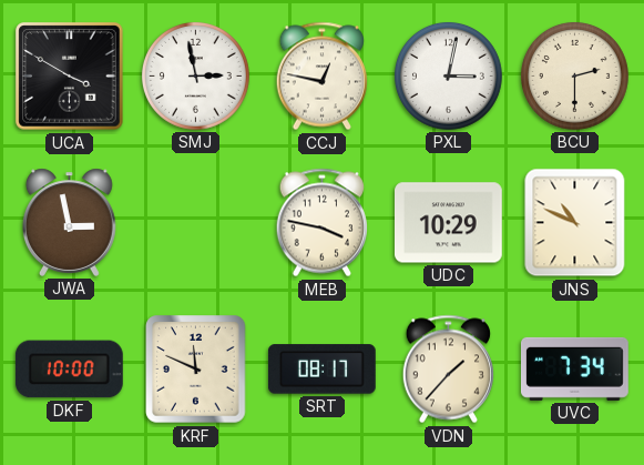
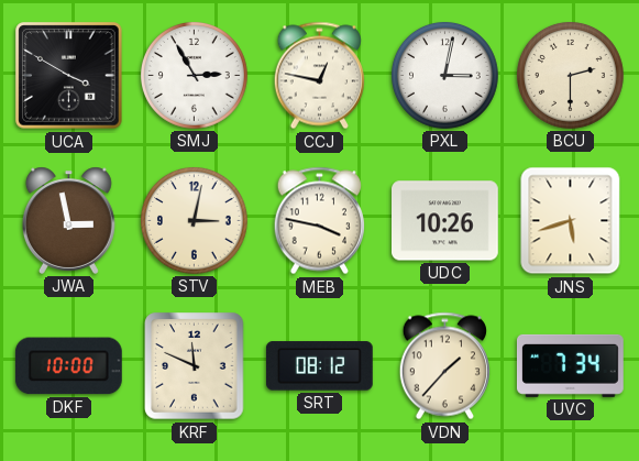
SMJ: 2:58 -> 2:55 (195, 76)
STV: none -> 3:02 (195, 221)
UDC: 10:29 -> 10:26 (445, 221)
JNS: 10:49 -> 5:42 (571, 221)
SRT: 08:17 -> 08:12 (319, 366)
